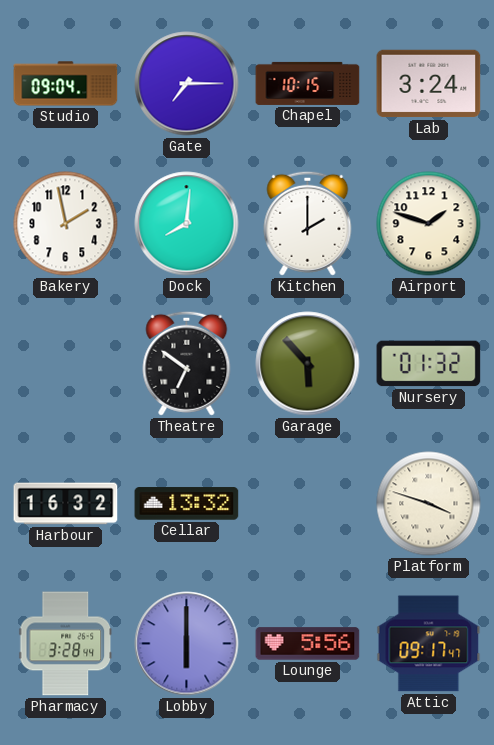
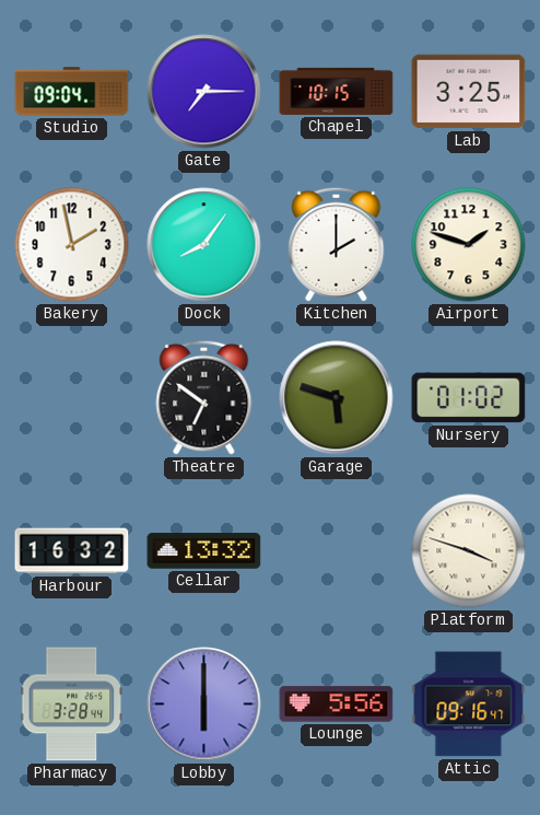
Lab: 3:24 -> 3:25 (469, 92)
Dock: 8:01 -> 8:06 (204, 245)
Garage: 5:53 -> 5:48 (337, 398)
Nursery: 01:32 -> 01:02 (469, 398)
Attic: 09:17 -> 09:16 (469, 705)
